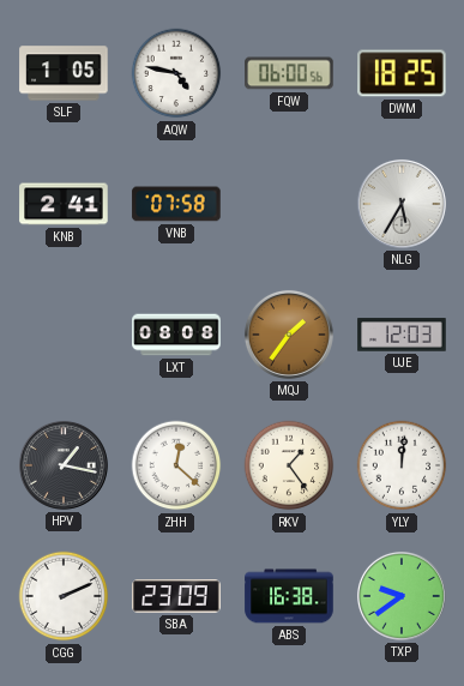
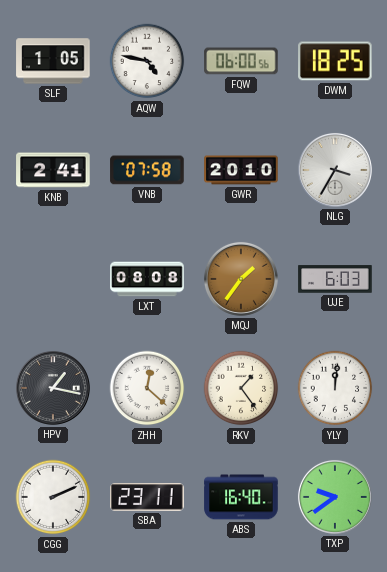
GWR: none -> 20:10 (241, 170)
NLG: 5:35 -> 3:35 (335, 170)
UJE: 12:03 -> 6:03 (335, 279)
SBA: 23:09 -> 23:11 (147, 497)
ABS: 16:38 -> 16:40 (241, 497)
